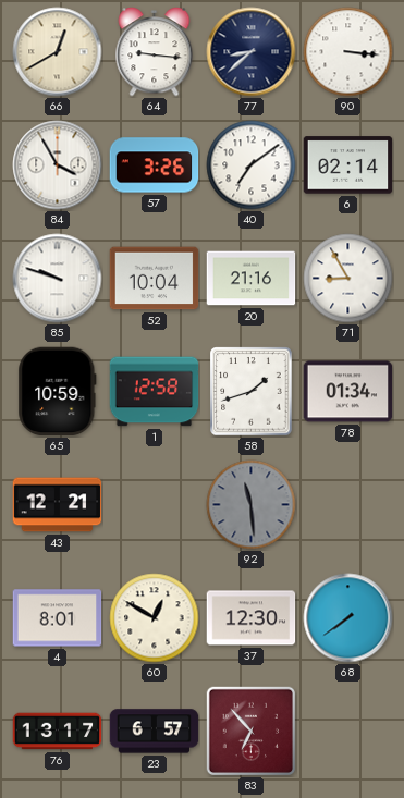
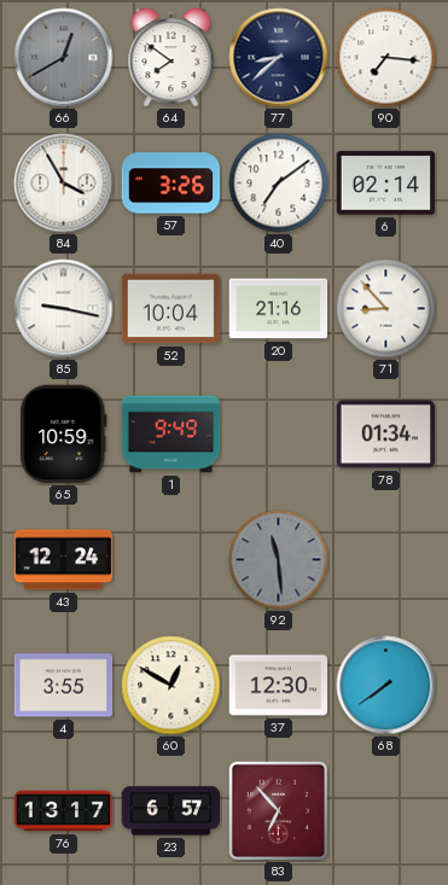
66 dial: cream -> grey (64, 58)
64: 9:16 -> 7:51 (171, 58)
90: 3:16 -> 7:16 (386, 58)
85: 9:48 -> 9:17 (64, 309)
71: 8:55 -> 8:53 (386, 309)
1: 12:58 -> 9:49 (171, 435)
58: 1:42 -> none (252, 392)
43: 12:21 -> 12:24 (64, 560)
4: 8:01 -> 3:55 (64, 686)
